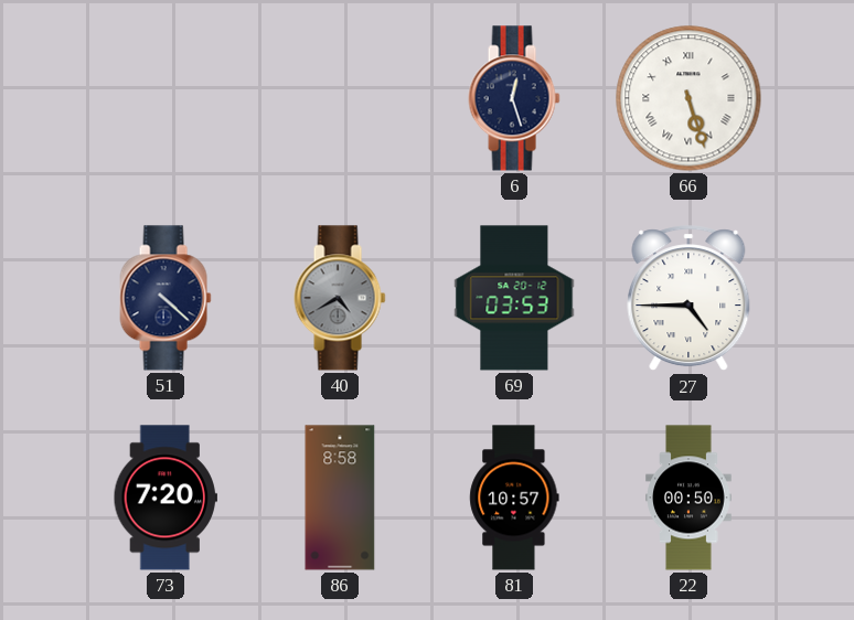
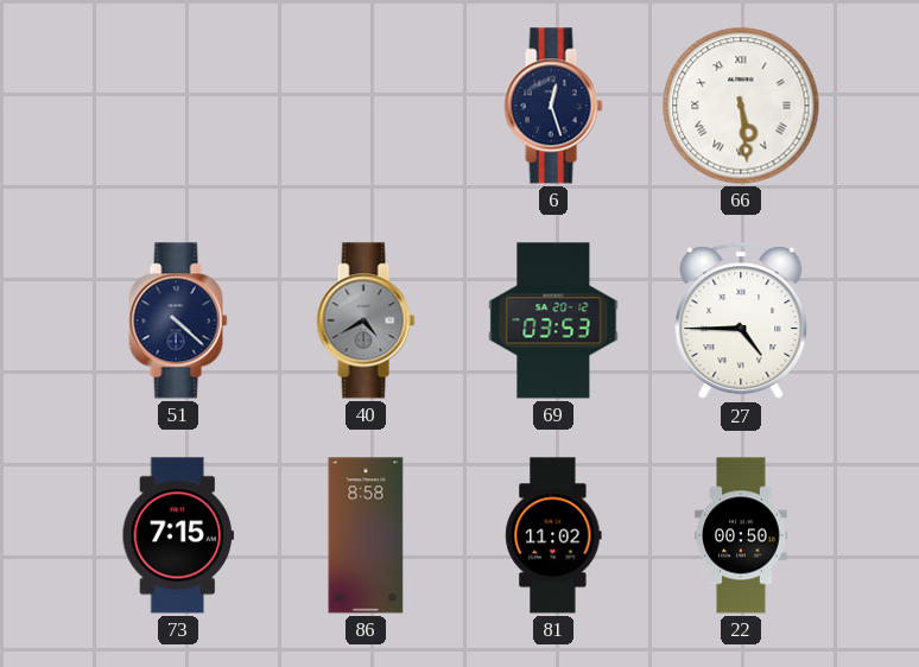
66: 5:27 -> 5:29 (741, 106)
73: 7:20 -> 7:15 (177, 535)
81: 10:57 -> 11:02 (553, 535)
